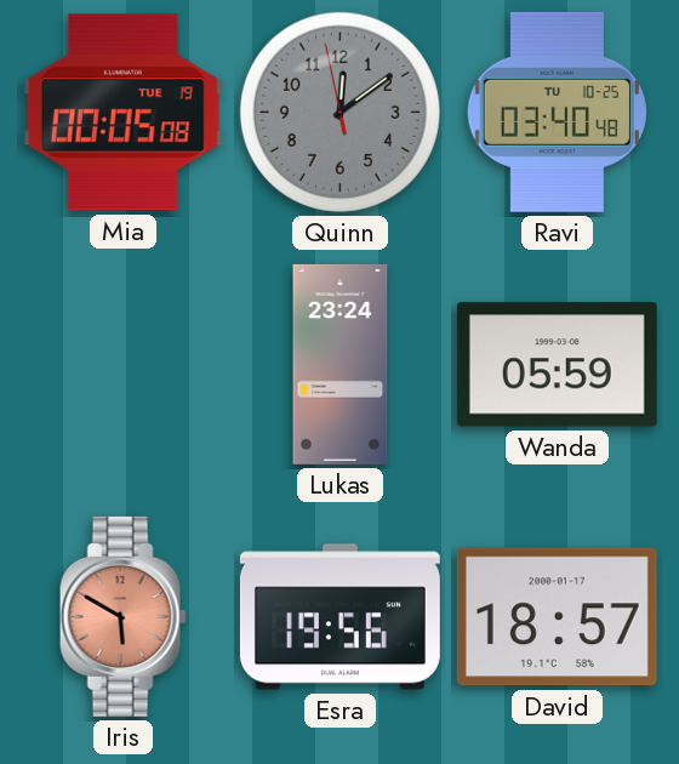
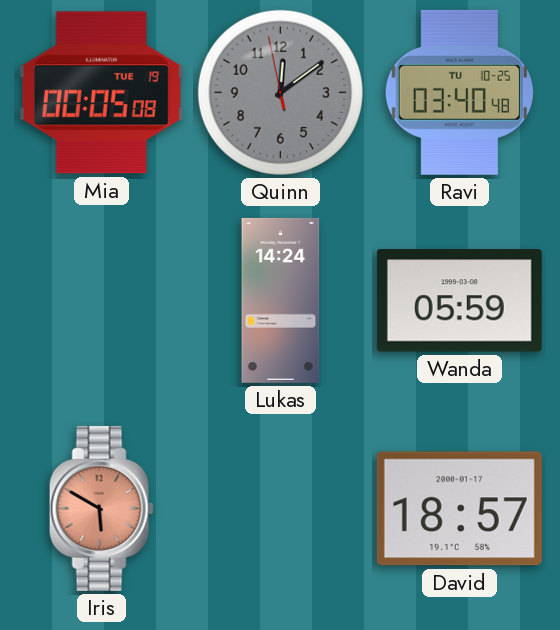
Lukas: 23:24 -> 14:24 (281, 300)
Esra: 19:56 -> none (339, 617)
